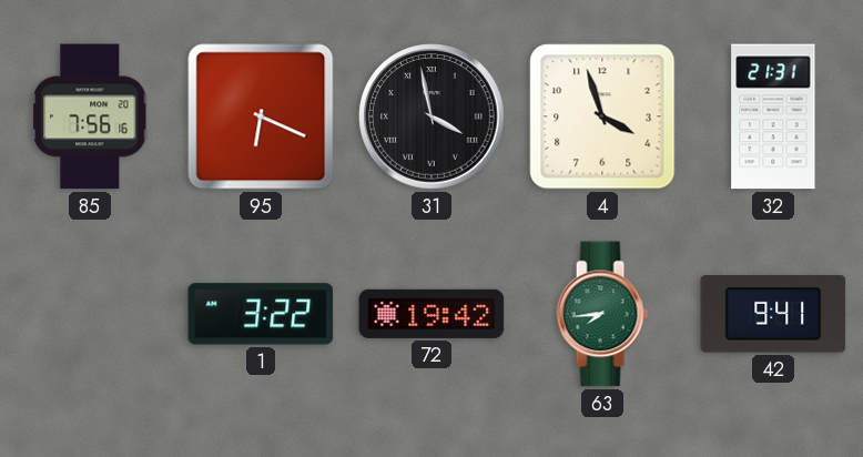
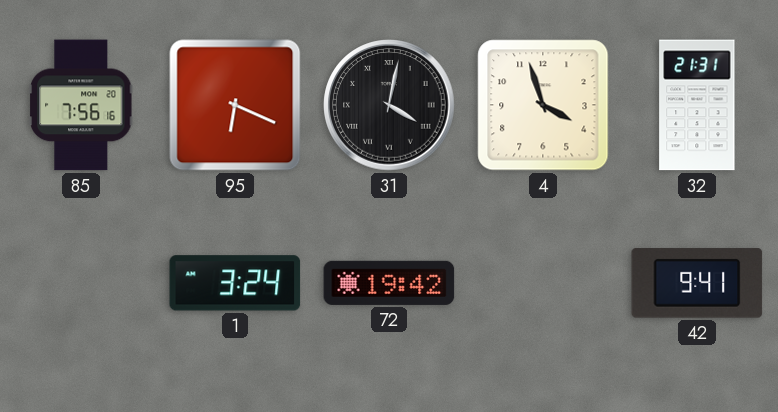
31: 3:58 -> 4:02 (389, 105)
1: 3:22 -> 3:24 (235, 283)
63: 7:44 -> none (602, 314)
